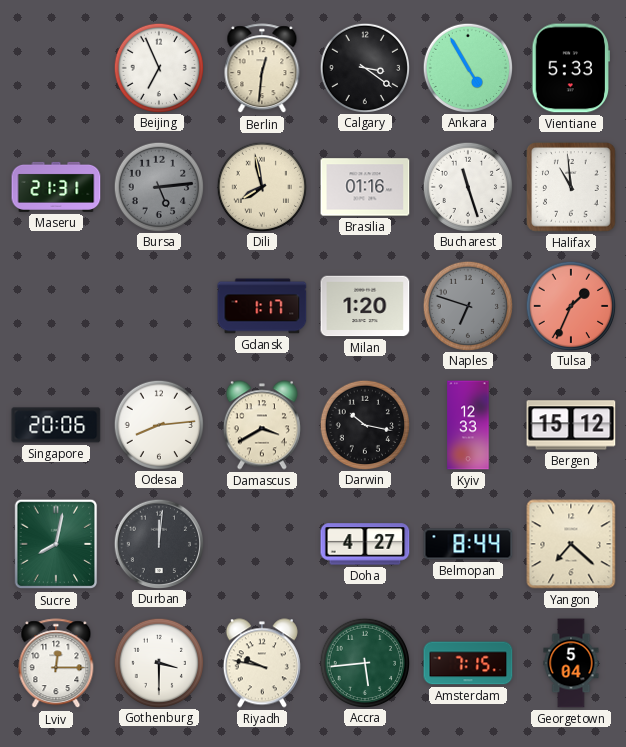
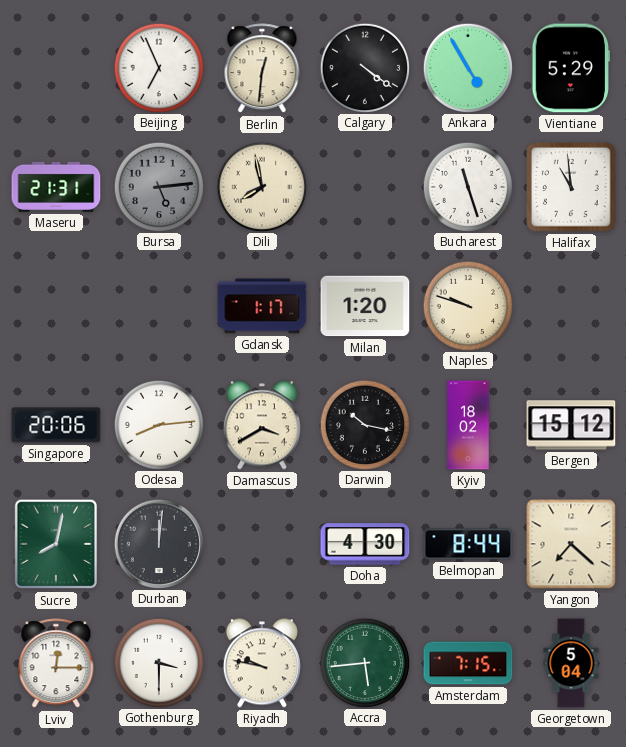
Calgary: 3:21 -> 4:21 (364, 67)
Vientiane: 5:33 -> 5:29 (570, 68)
Brasilia: 01:16 -> none (365, 187)
Naples: 6:48 -> 9:48 (467, 305)
Naples dial: grey -> cream (467, 305)
Tulsa: 1:34 -> none (570, 305)
Kyiv: 12:33 -> 18:02 (468, 425)
Doha: 4:27 -> 4:30 (365, 544)
